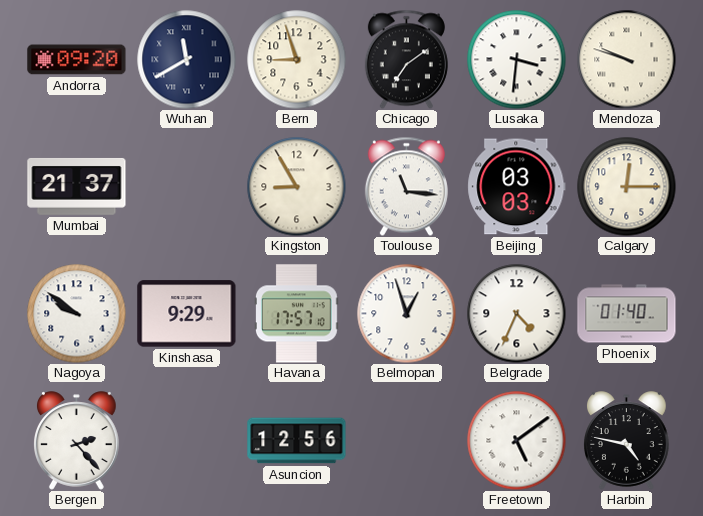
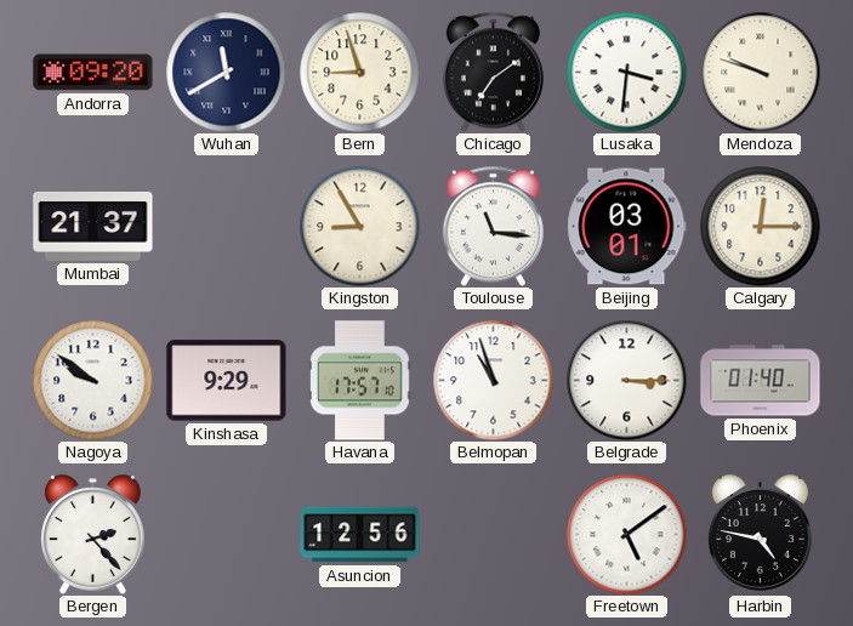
Beijing: 03:03 -> 03:01 (627, 227)
Belmopan: 12:57 -> 10:57 (494, 381)
Belgrade: 4:34 -> 3:15 (627, 381)
